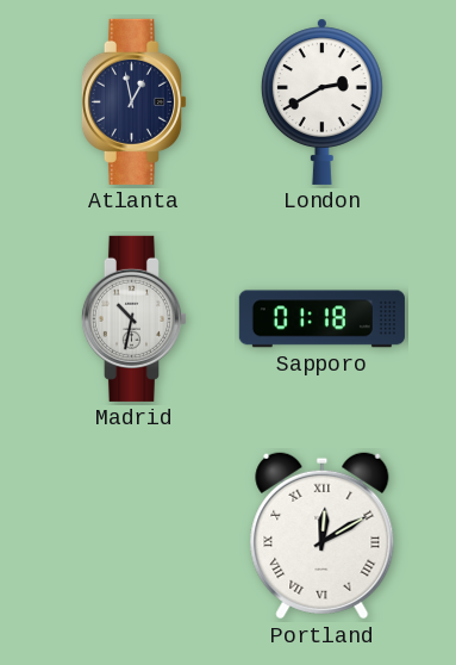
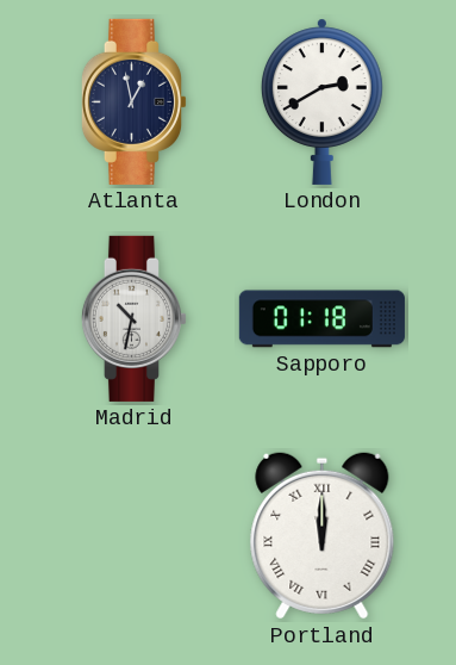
Portland: 12:10 -> 12:00 (323, 536)
